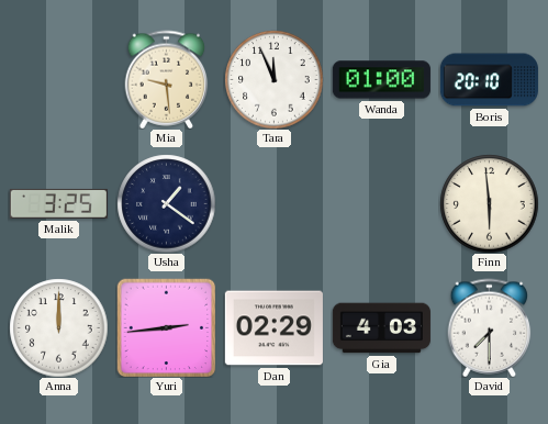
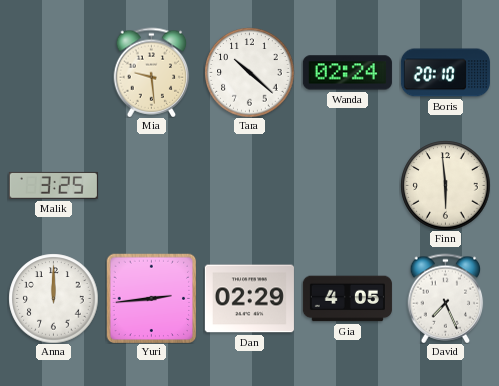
Tara: 11:56 -> 10:22 (249, 72)
Wanda: 01:00 -> 02:24 (347, 73)
Usha: 1:21 -> none (166, 203)
Gia: 4:03 -> 4:05 (347, 299)
David: 7:30 -> 7:26 (446, 298)
